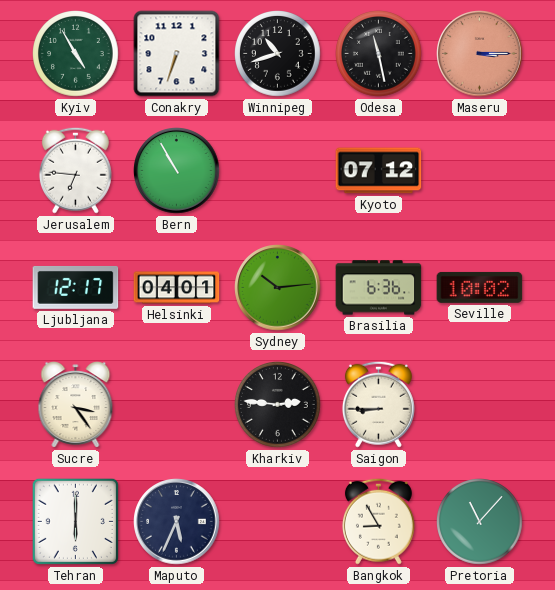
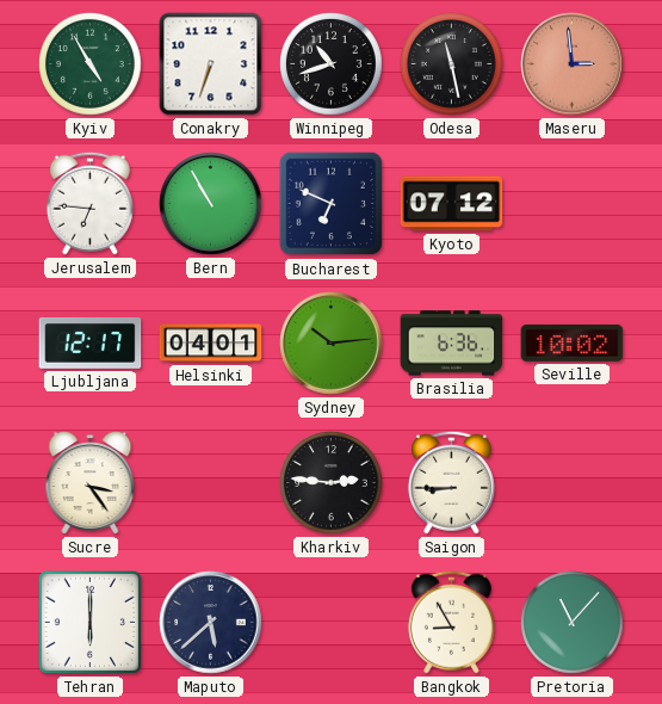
Maseru: 3:15 -> 2:59 (573, 64)
Bucharest: none -> 6:49 (332, 204)
Maputo: 5:34 -> 5:38 (211, 623)
